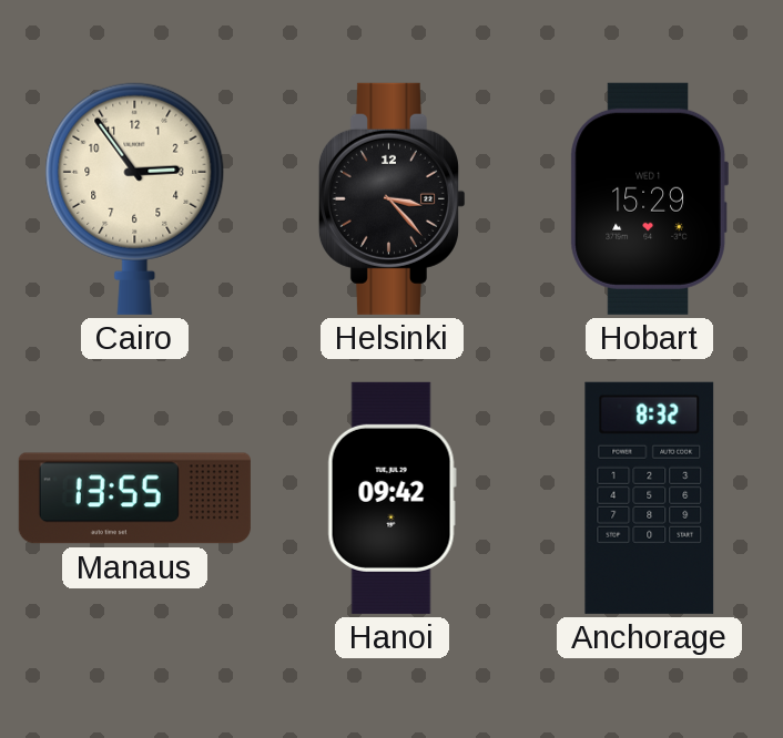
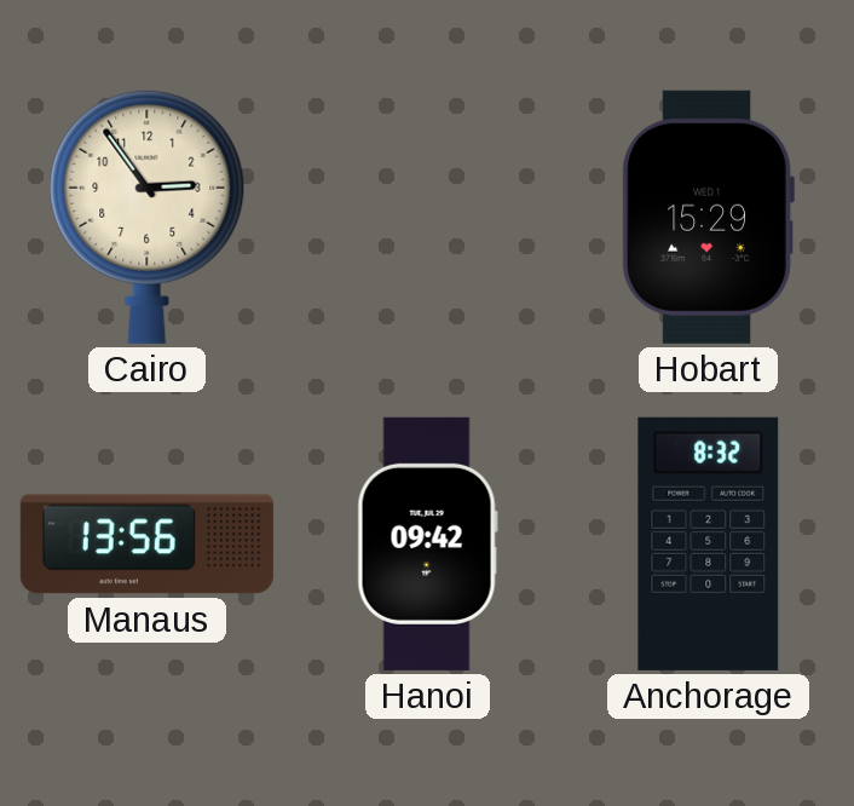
Helsinki: 3:23 -> none (391, 198)
Manaus: 13:55 -> 13:56 (146, 545)
